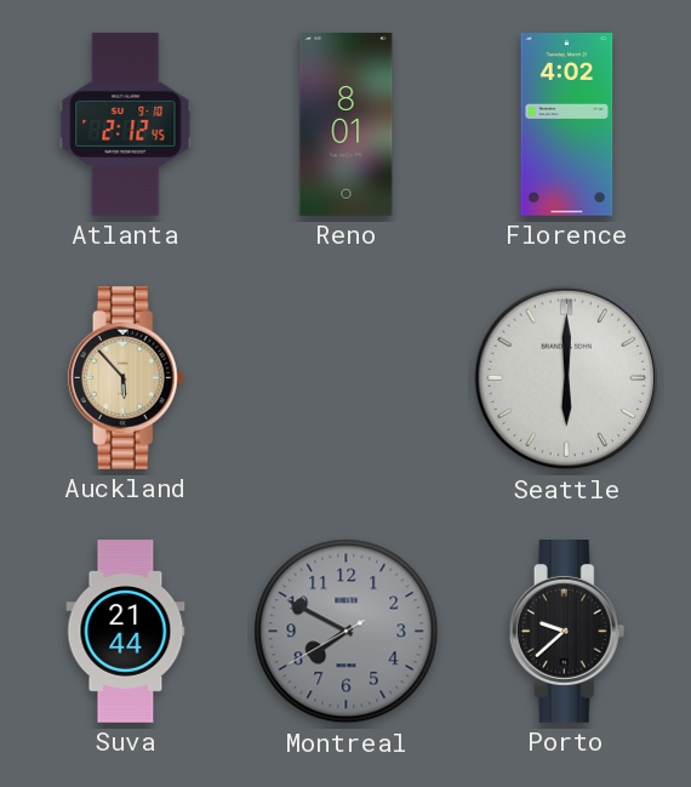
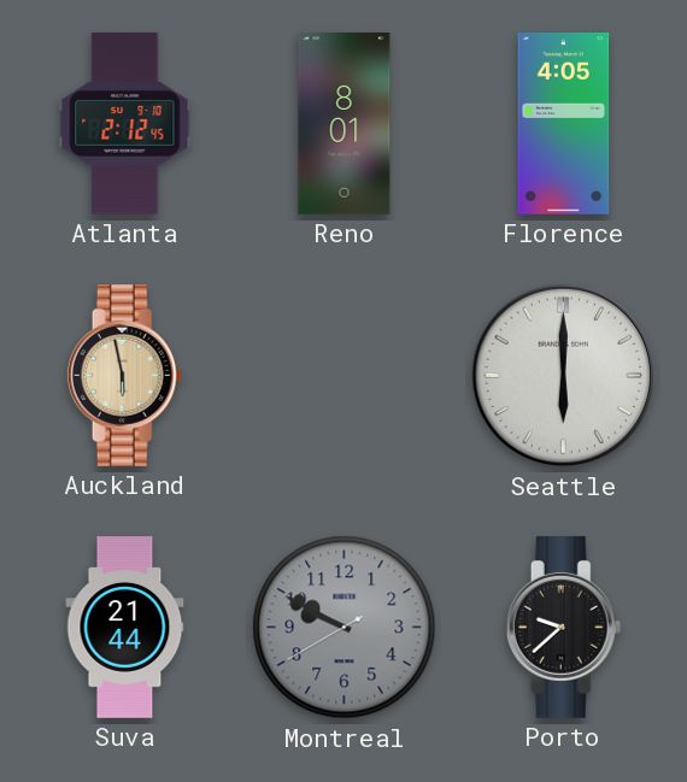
Florence: 4:02 -> 4:05 (564, 124)
Auckland: 5:53 -> 5:58 (125, 376)
Montreal: 7:49 -> 9:49 (345, 628)
